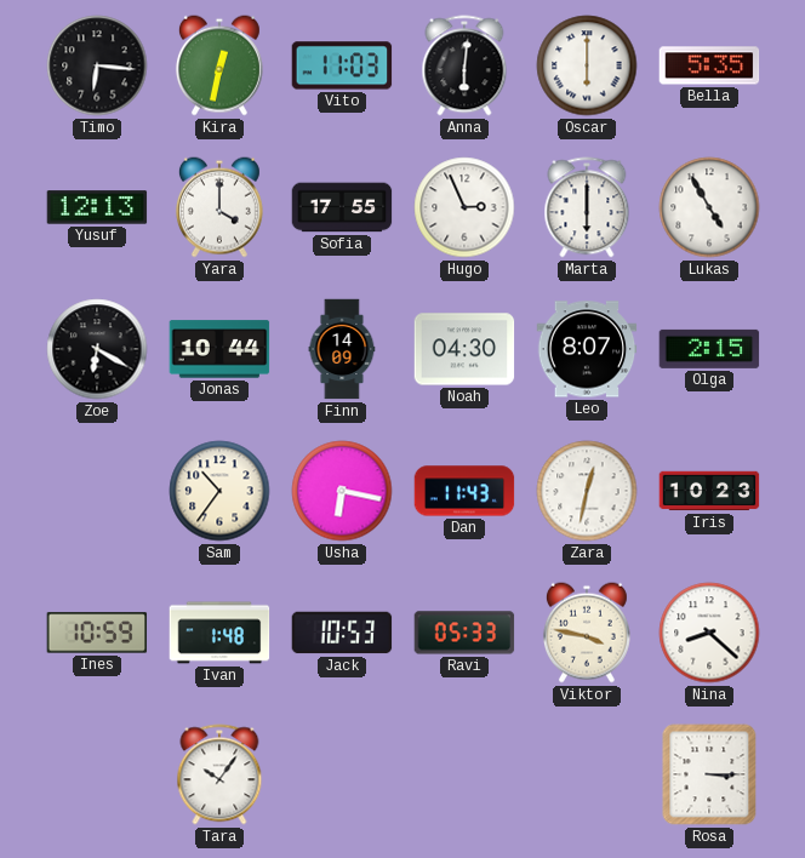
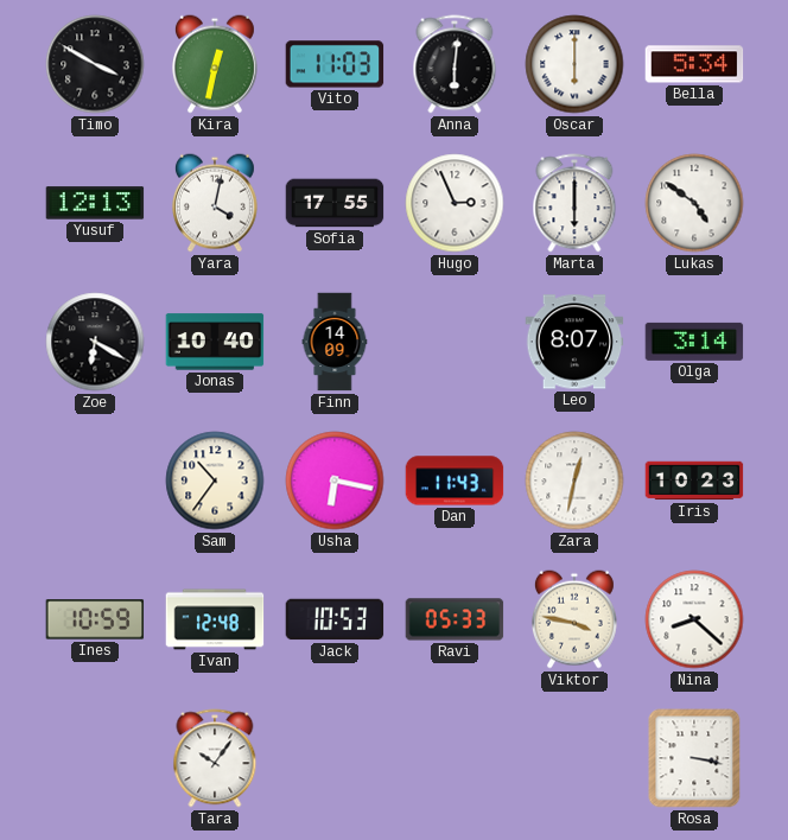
Timo: 6:16 -> 3:50 (95, 64)
Bella: 5:35 -> 5:34 (694, 64)
Yara: 4:00 -> 4:02 (215, 203)
Lukas: 4:55 -> 4:51 (694, 203)
Jonas: 10:44 -> 10:40 (215, 342)
Noah: 04:30 -> none (464, 349)
Olga: 2:15 -> 3:14 (694, 342)
Ivan: 1:48 -> 12:48 (215, 619)
Rosa: 3:15 -> 3:17 (694, 758)
